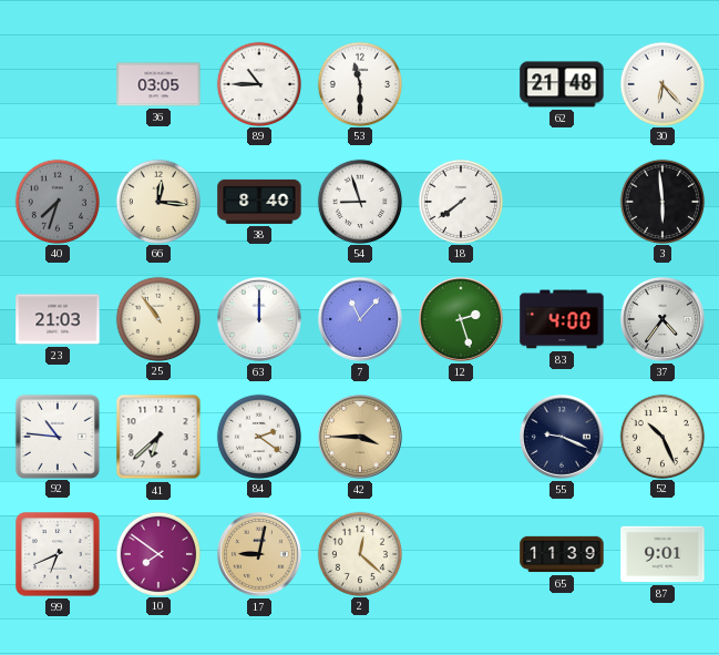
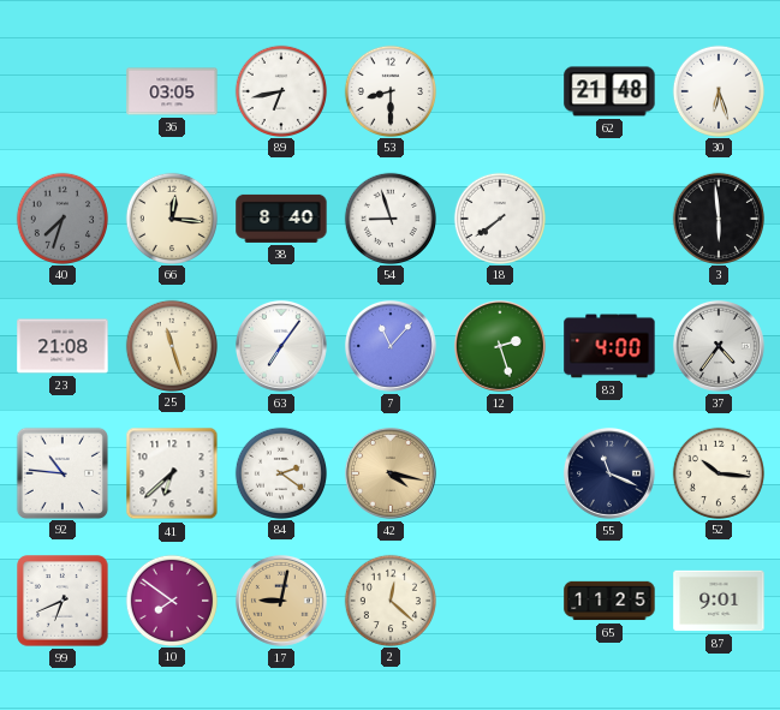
89: 10:45 -> 6:43 (280, 90)
53: 11:30 -> 8:30 (389, 90)
30: 6:23 -> 6:27 (718, 90)
23: 21:03 -> 21:08 (62, 346)
25: 10:54 -> 11:27 (171, 345)
63: 12:00 -> 7:06 (281, 346)
42: 3:45 -> 4:17 (391, 473)
55: 9:19 -> 11:19 (609, 473)
52: 10:26 -> 10:16 (718, 472)
65: 11:39 -> 11:25 (609, 601)
